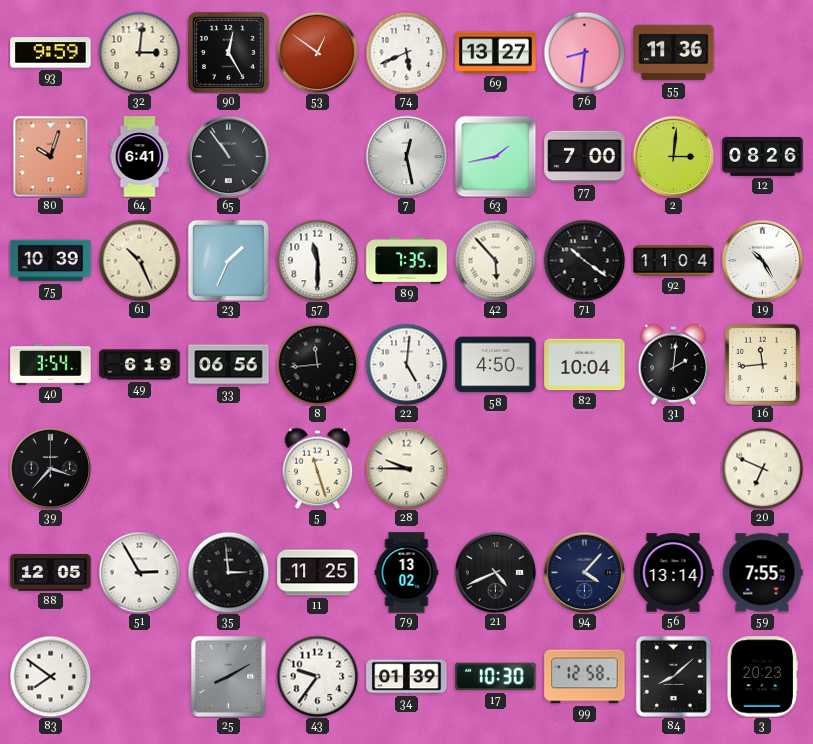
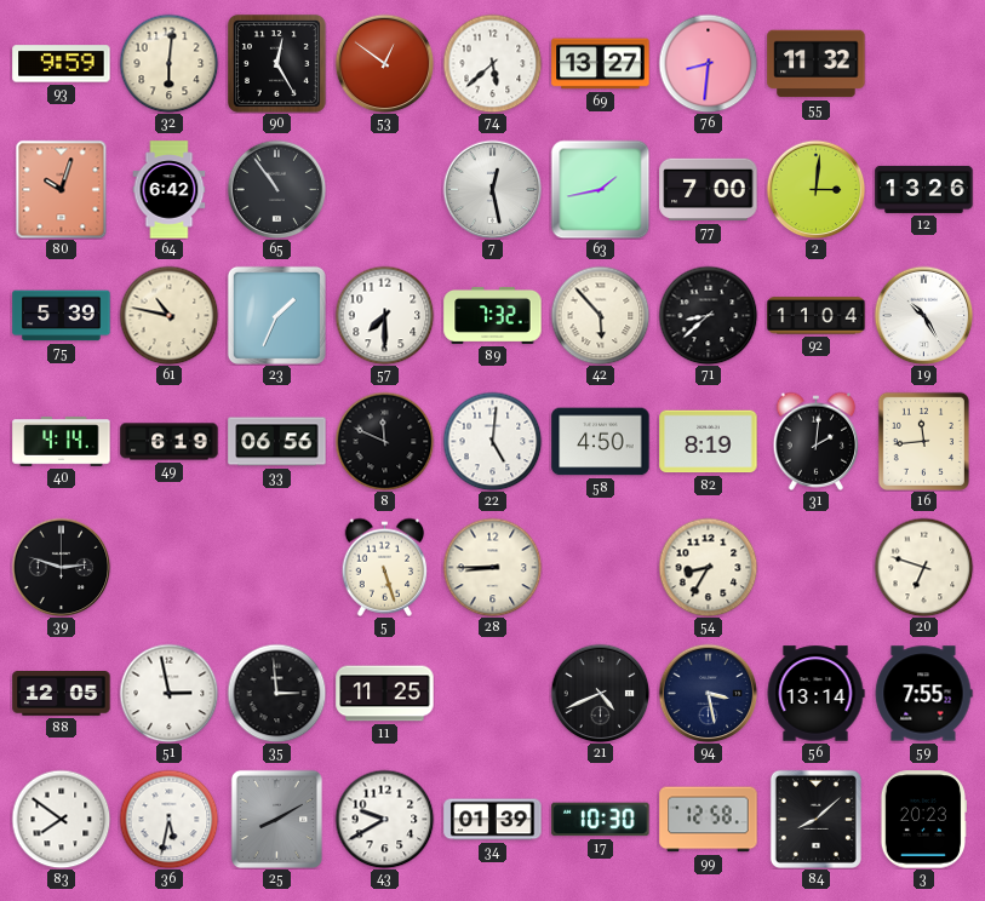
32: 3:01 -> 6:01 (168, 63)
74: 5:41 -> 5:38 (492, 63)
55: 11:36 -> 11:32 (817, 64)
64: 6:41 -> 6:42 (170, 190)
12: 08:26 -> 13:26 (924, 189)
75: 10:39 -> 5:39 (62, 316)
61: 10:26 -> 10:47 (168, 315)
57: 11:30 -> 7:30 (384, 315)
89: 7:35 -> 7:32 (493, 315)
71: 10:21 -> 8:38 (708, 315)
40: 3:54 -> 4:14 (62, 442)
8: 11:44 -> 11:49 (384, 441)
82: 10:04 -> 8:19 (709, 442)
39: 3:37 -> 2:48 (61, 567)
5: 11:27 -> 5:27 (385, 567)
28: 9:45 -> 8:45 (492, 567)
54: none -> 8:35 (708, 567)
20: 6:49 -> 6:48 (923, 567)
51: 2:55 -> 2:58 (168, 693)
79: 13:02 -> none (407, 573)
94: 4:07 -> 3:28 (708, 693)
36: none -> 5:32 (168, 819)
43: 9:36 -> 9:40 (384, 819)
